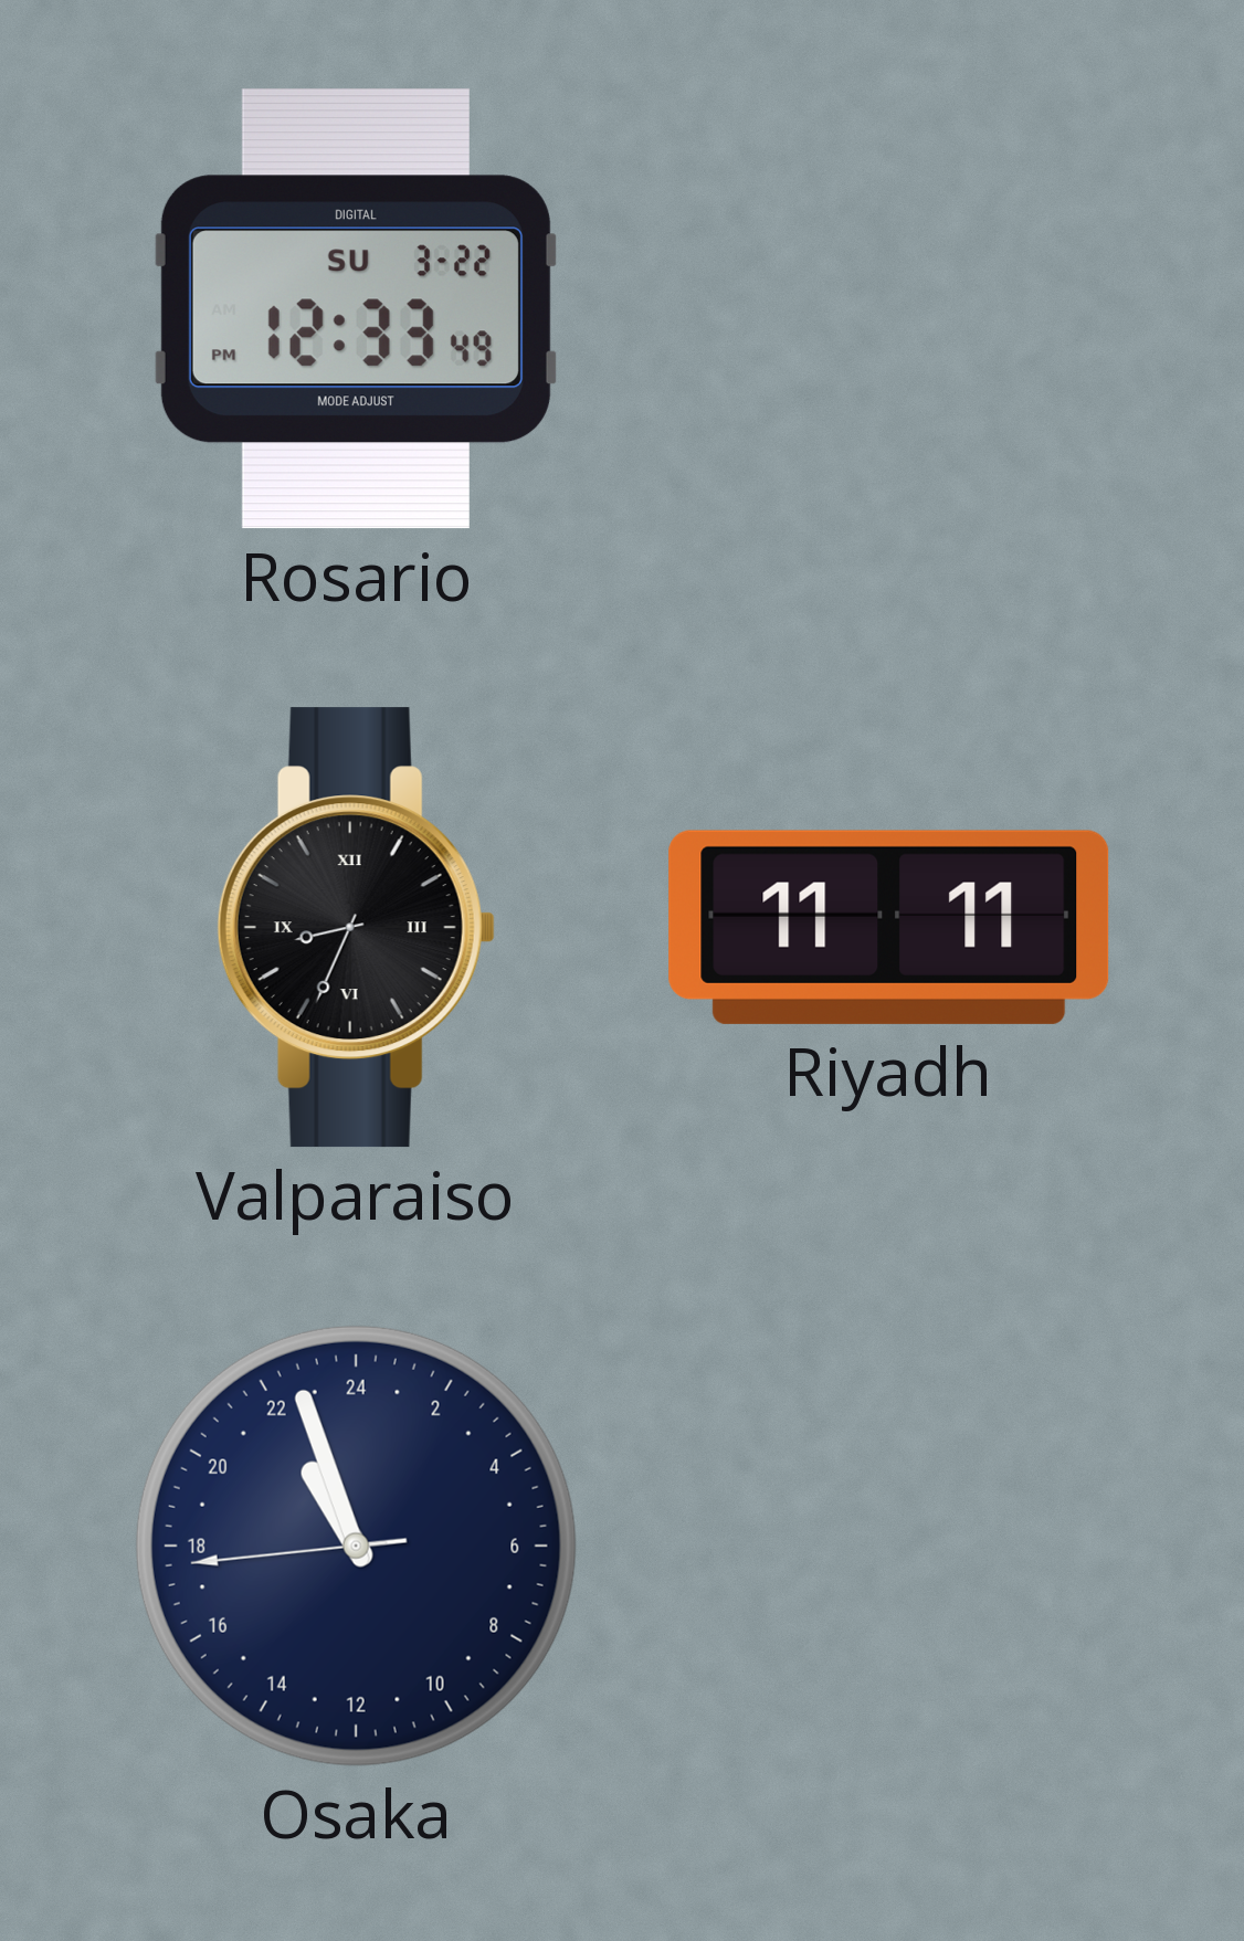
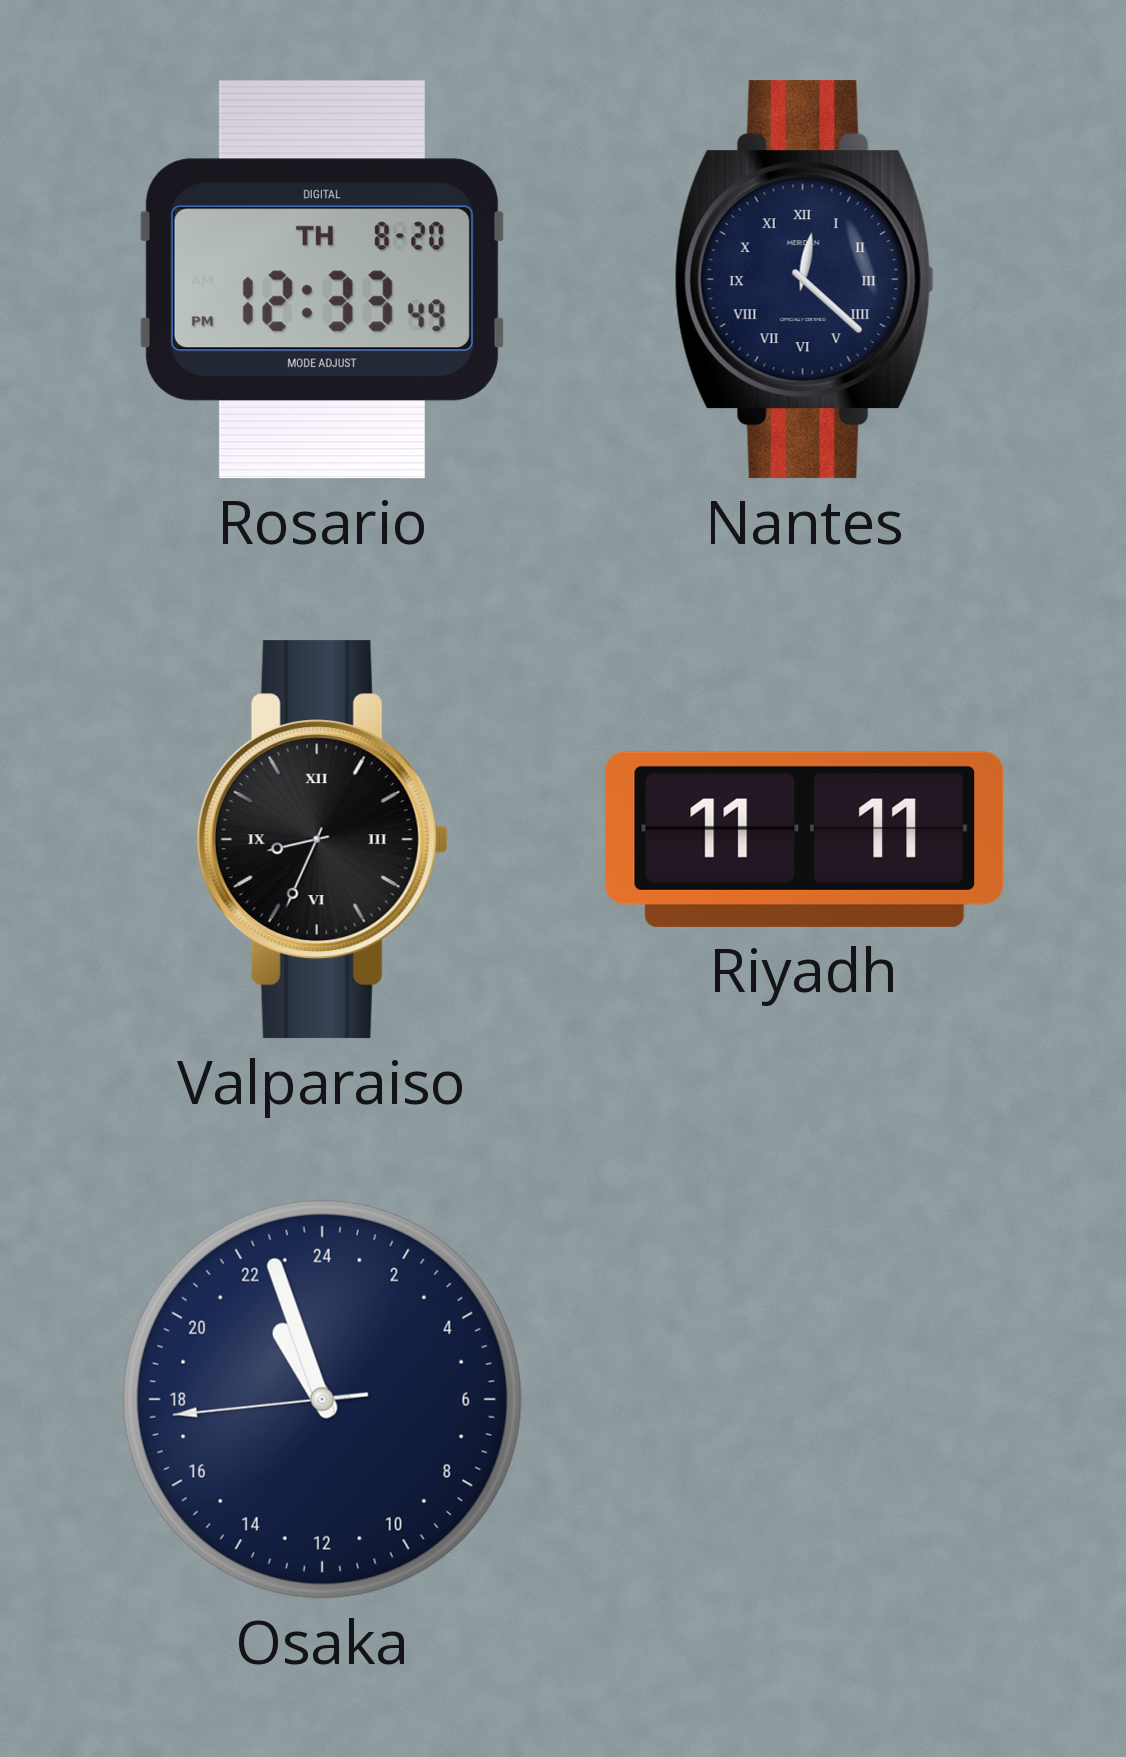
Rosario date: SU 3-22 -> TH 8-20 (322, 280)
Nantes: none -> 12:22 (804, 280)
